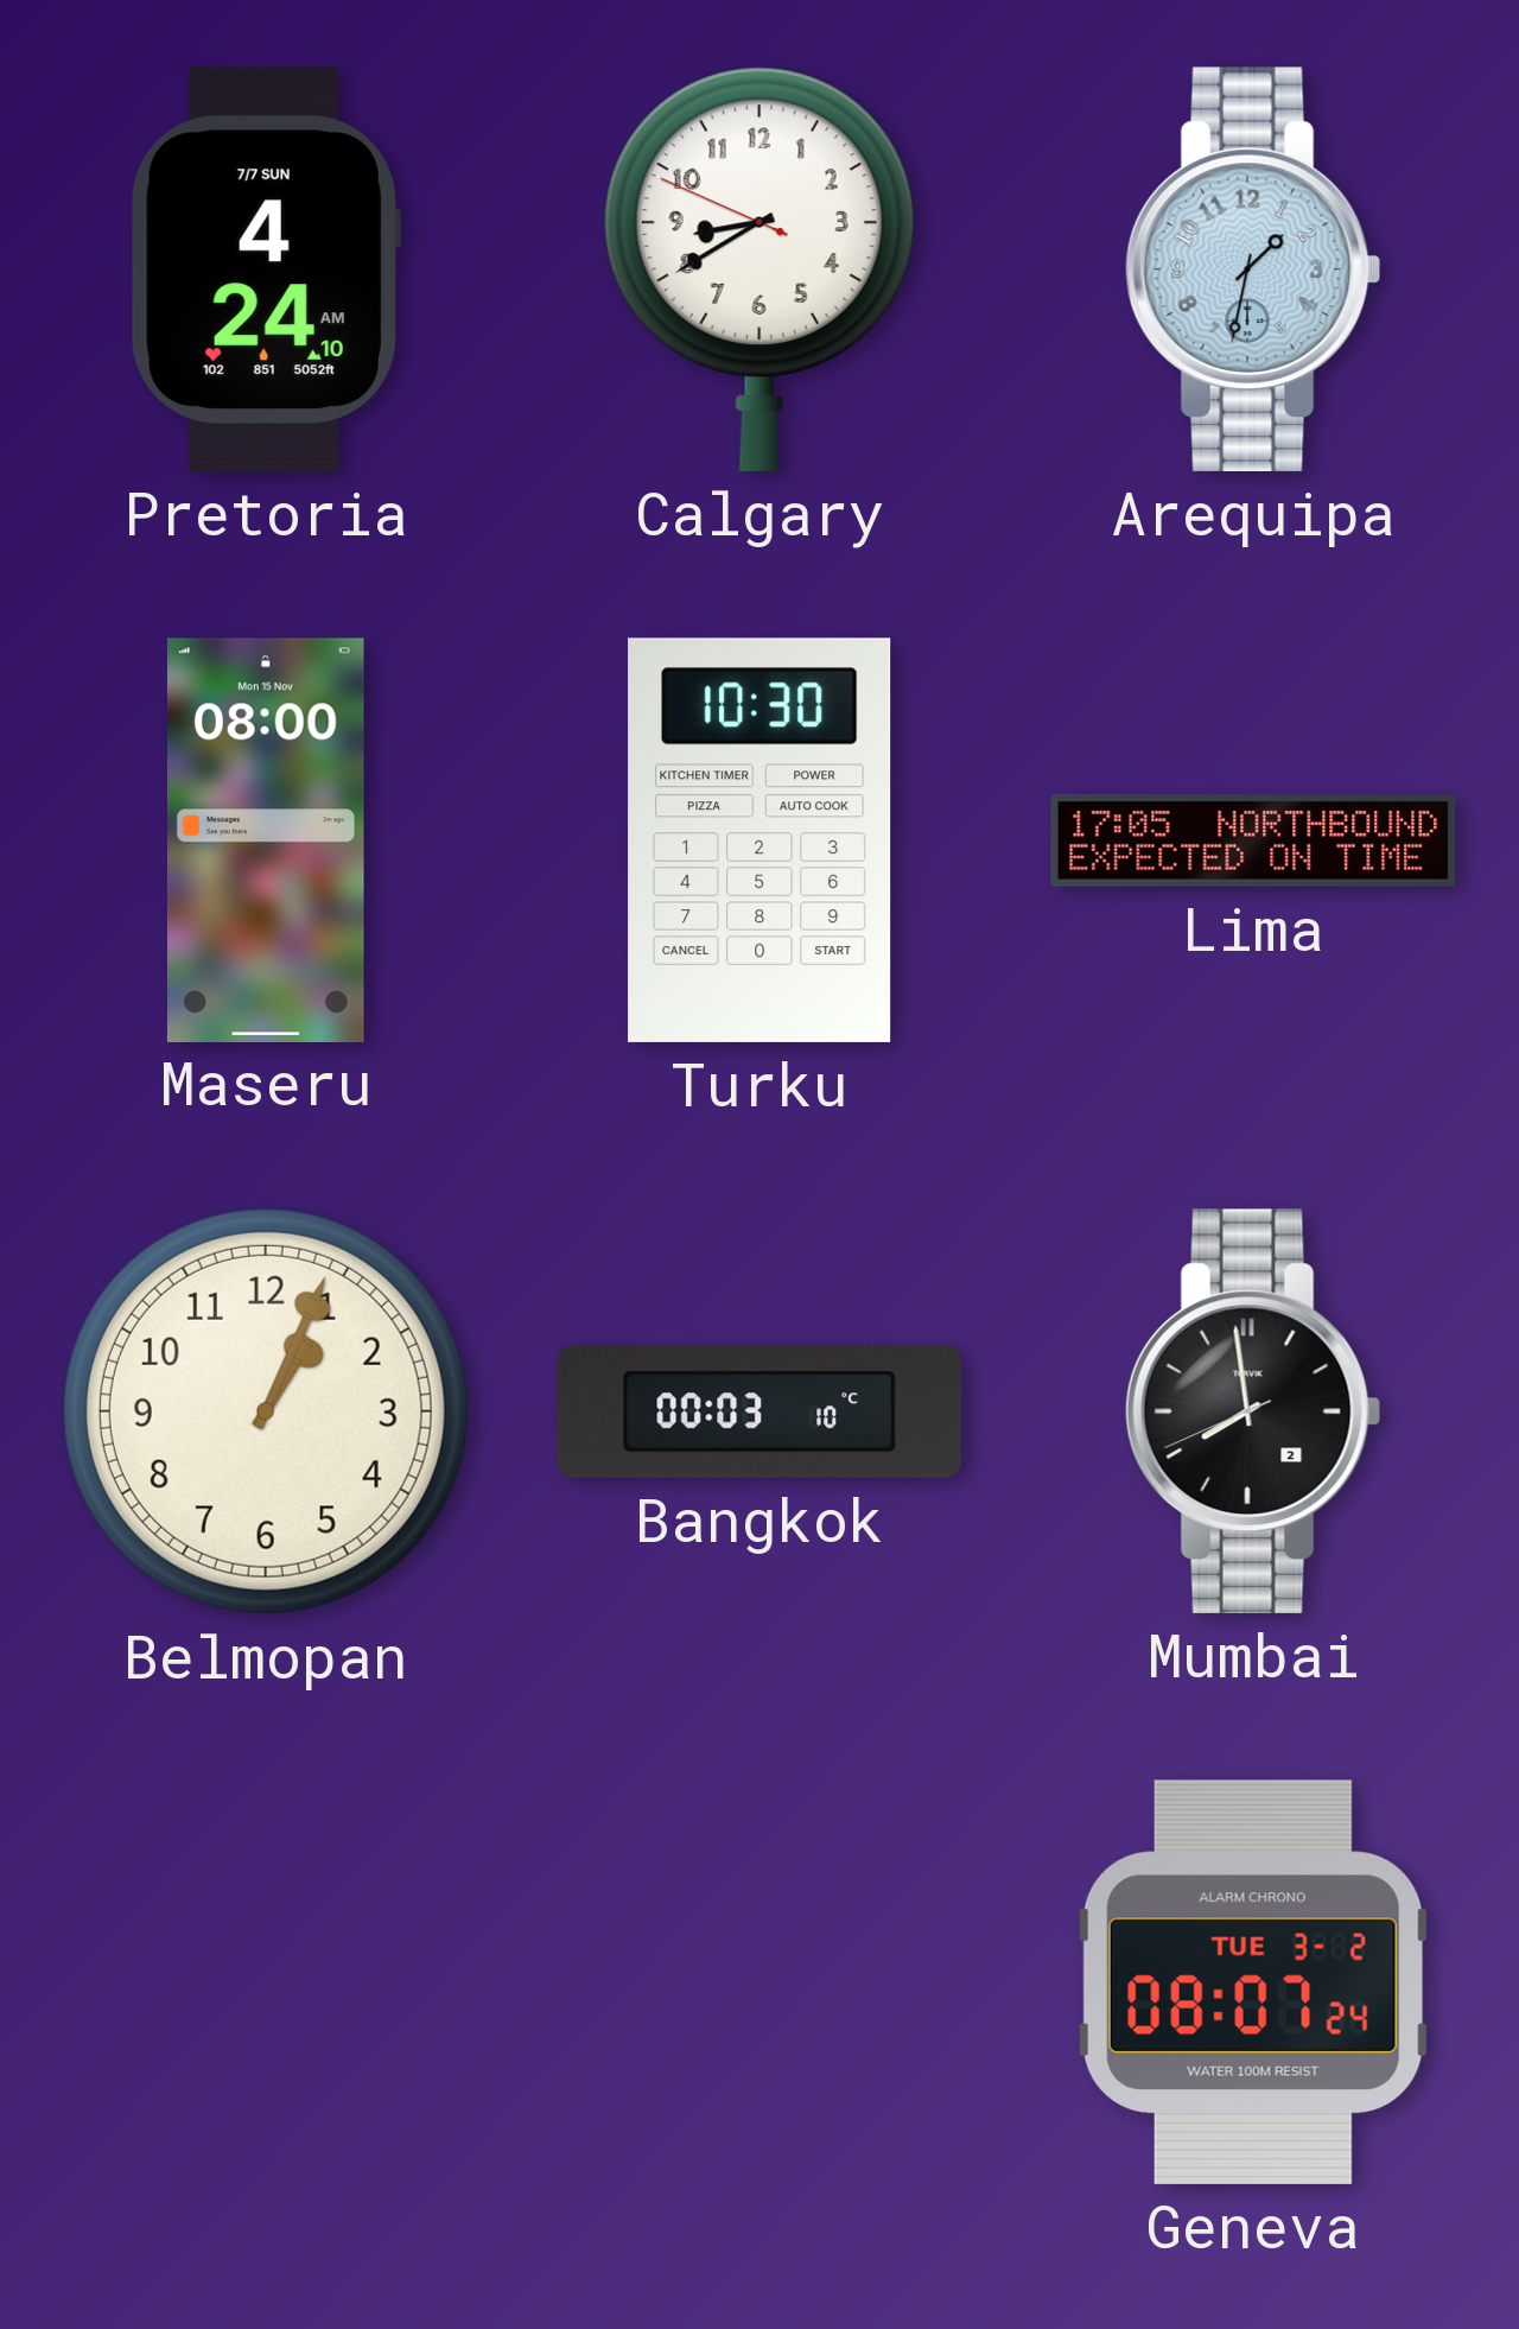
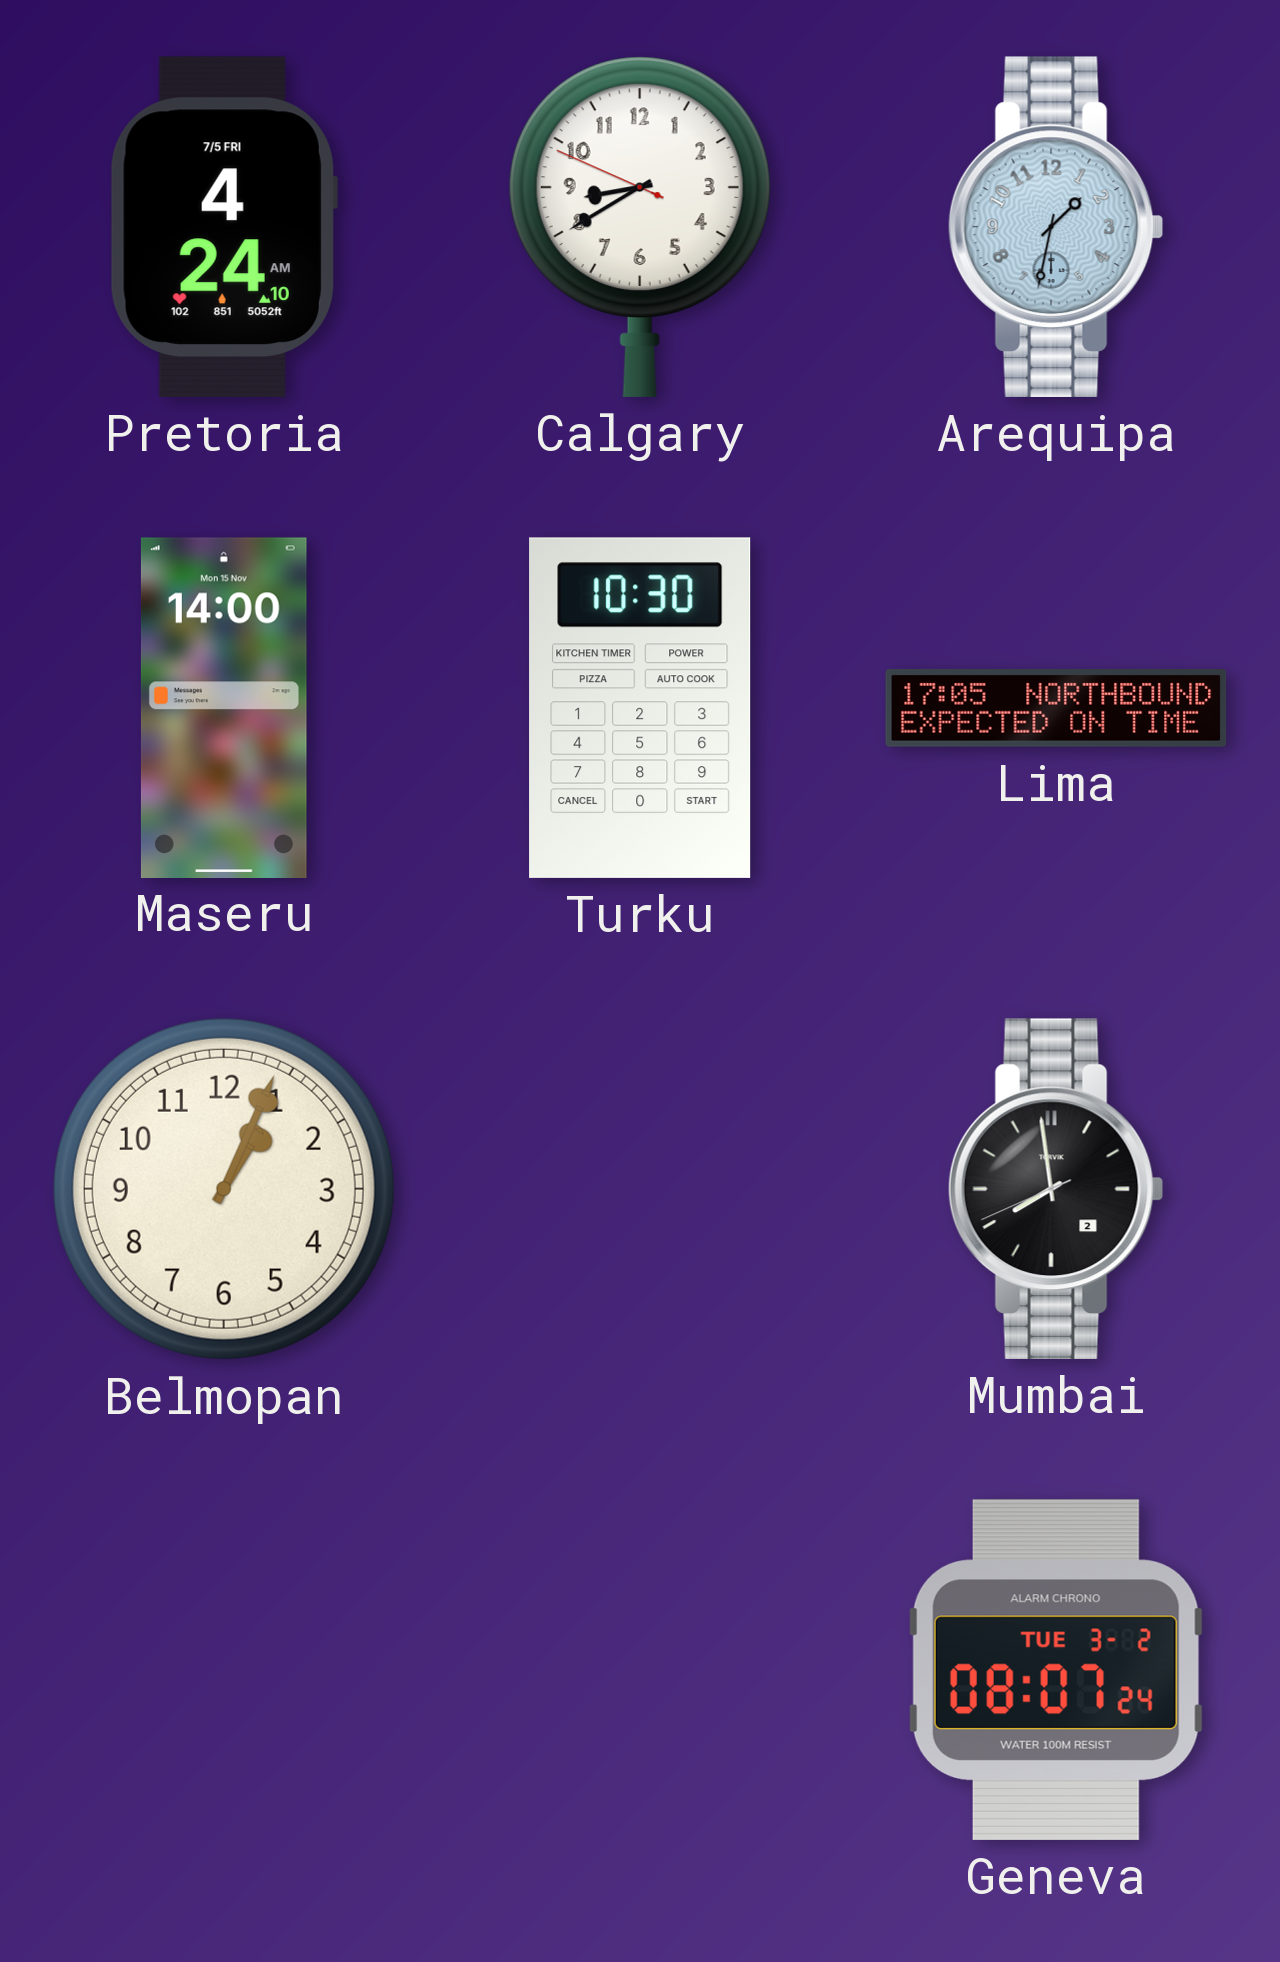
Pretoria date: 7/7 SUN -> 7/5 FRI (224, 227)
Maseru: 08:00 -> 14:00 (224, 707)
Bangkok: 00:03 -> none (758, 1411)
